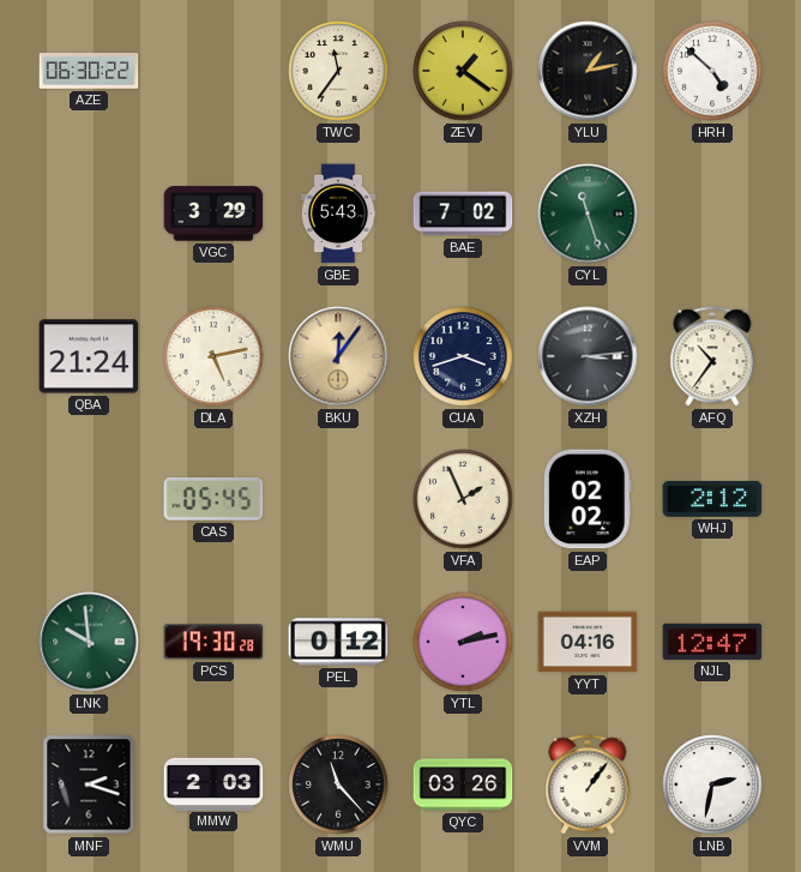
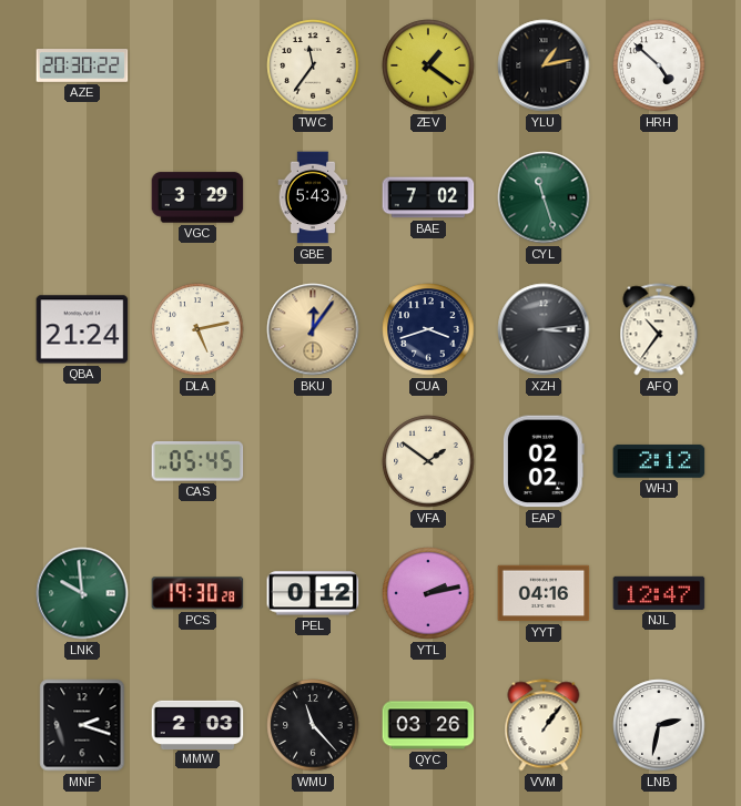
AZE: 06:30 -> 20:30 (82, 65)
VFA: 1:56 -> 1:51 (428, 461)
